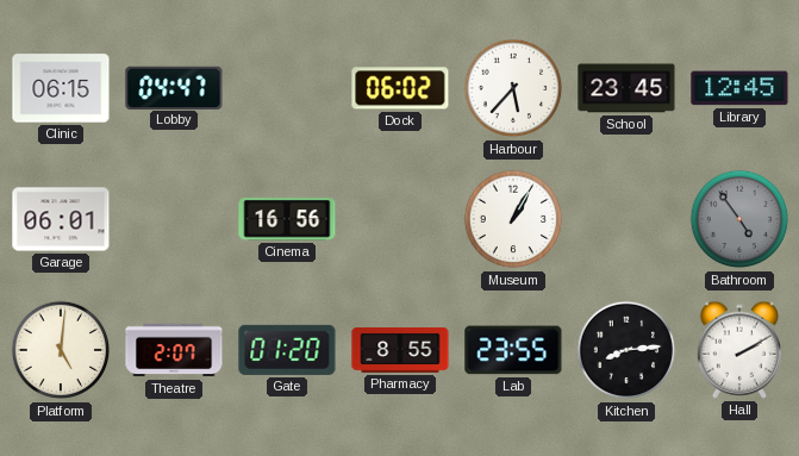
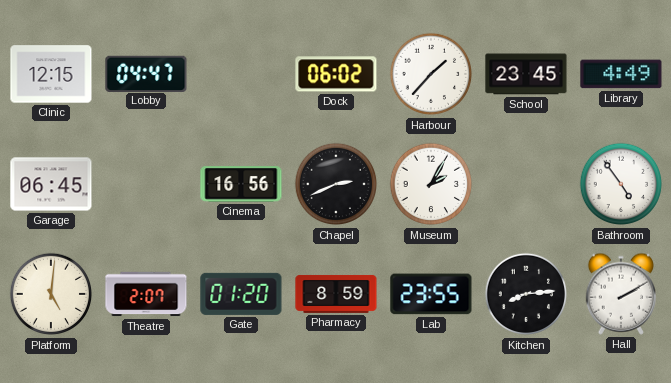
Clinic: 06:15 -> 12:15 (51, 74)
Harbour: 5:37 -> 1:37 (431, 74)
Library: 12:45 -> 4:49 (621, 74)
Garage: 06:01 -> 06:45 (51, 184)
Chapel: none -> 2:41 (336, 184)
Museum: 1:05 -> 2:05 (431, 184)
Bathroom dial: grey -> white (621, 184)
Pharmacy: 8:55 -> 8:59 (336, 294)
